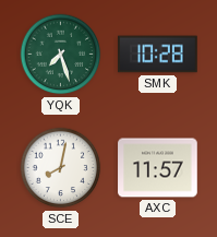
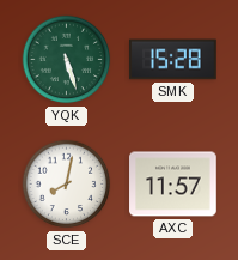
YQK: 7:27 -> 5:27 (67, 60)
SMK: 10:28 -> 15:28 (173, 60)
